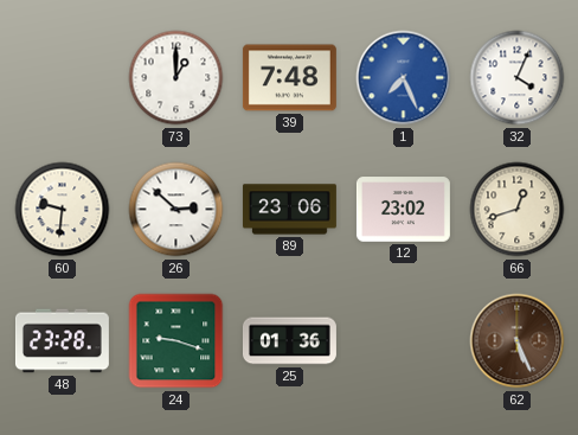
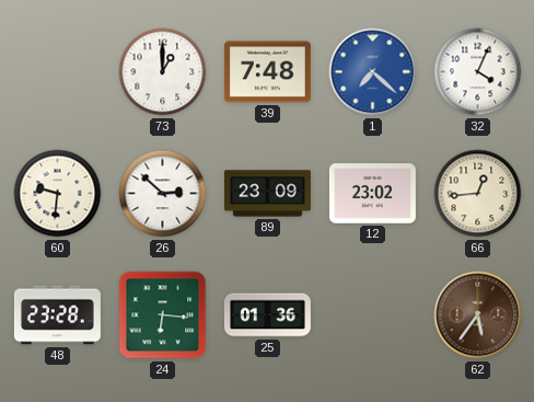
1: 7:26 -> 7:22 (373, 72)
89: 23:06 -> 23:09 (267, 194)
66: 12:42 -> 12:44 (478, 194)
24: 9:18 -> 6:16 (163, 315)
62: 5:26 -> 5:36 (478, 315)
